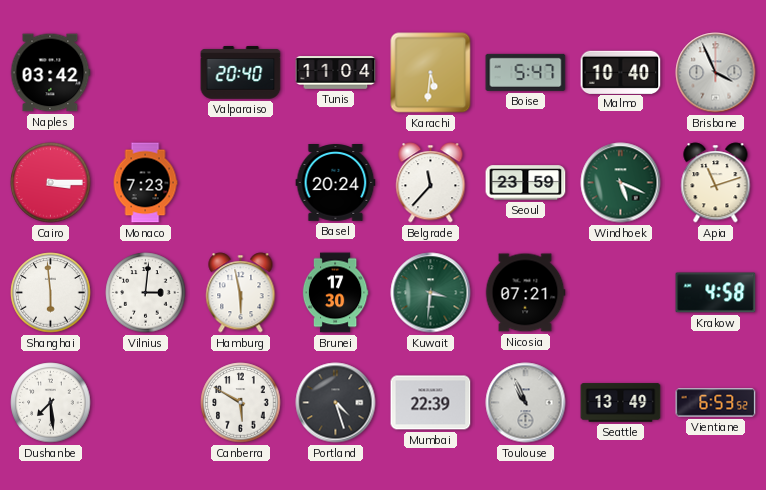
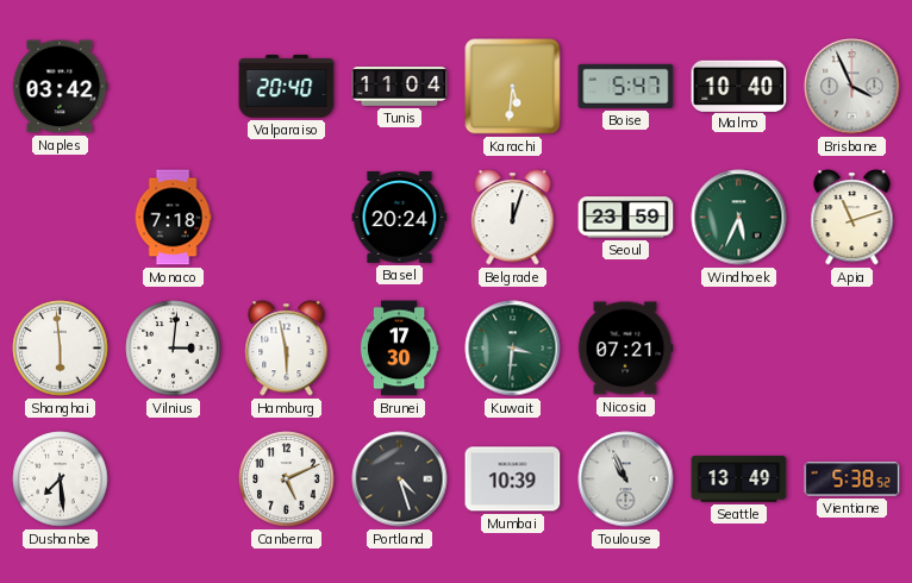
Cairo: 3:15 -> none (51, 183)
Monaco: 7:23 -> 7:18 (173, 218)
Belgrade: 11:37 -> 12:03 (513, 218)
Windhoek: 5:19 -> 5:34 (739, 218)
Krakow: 4:58 -> none (716, 293)
Canberra: 5:50 -> 5:11 (287, 479)
Mumbai: 22:39 -> 10:39 (513, 479)
Vientiane: 6:53 -> 5:38 (852, 479)
